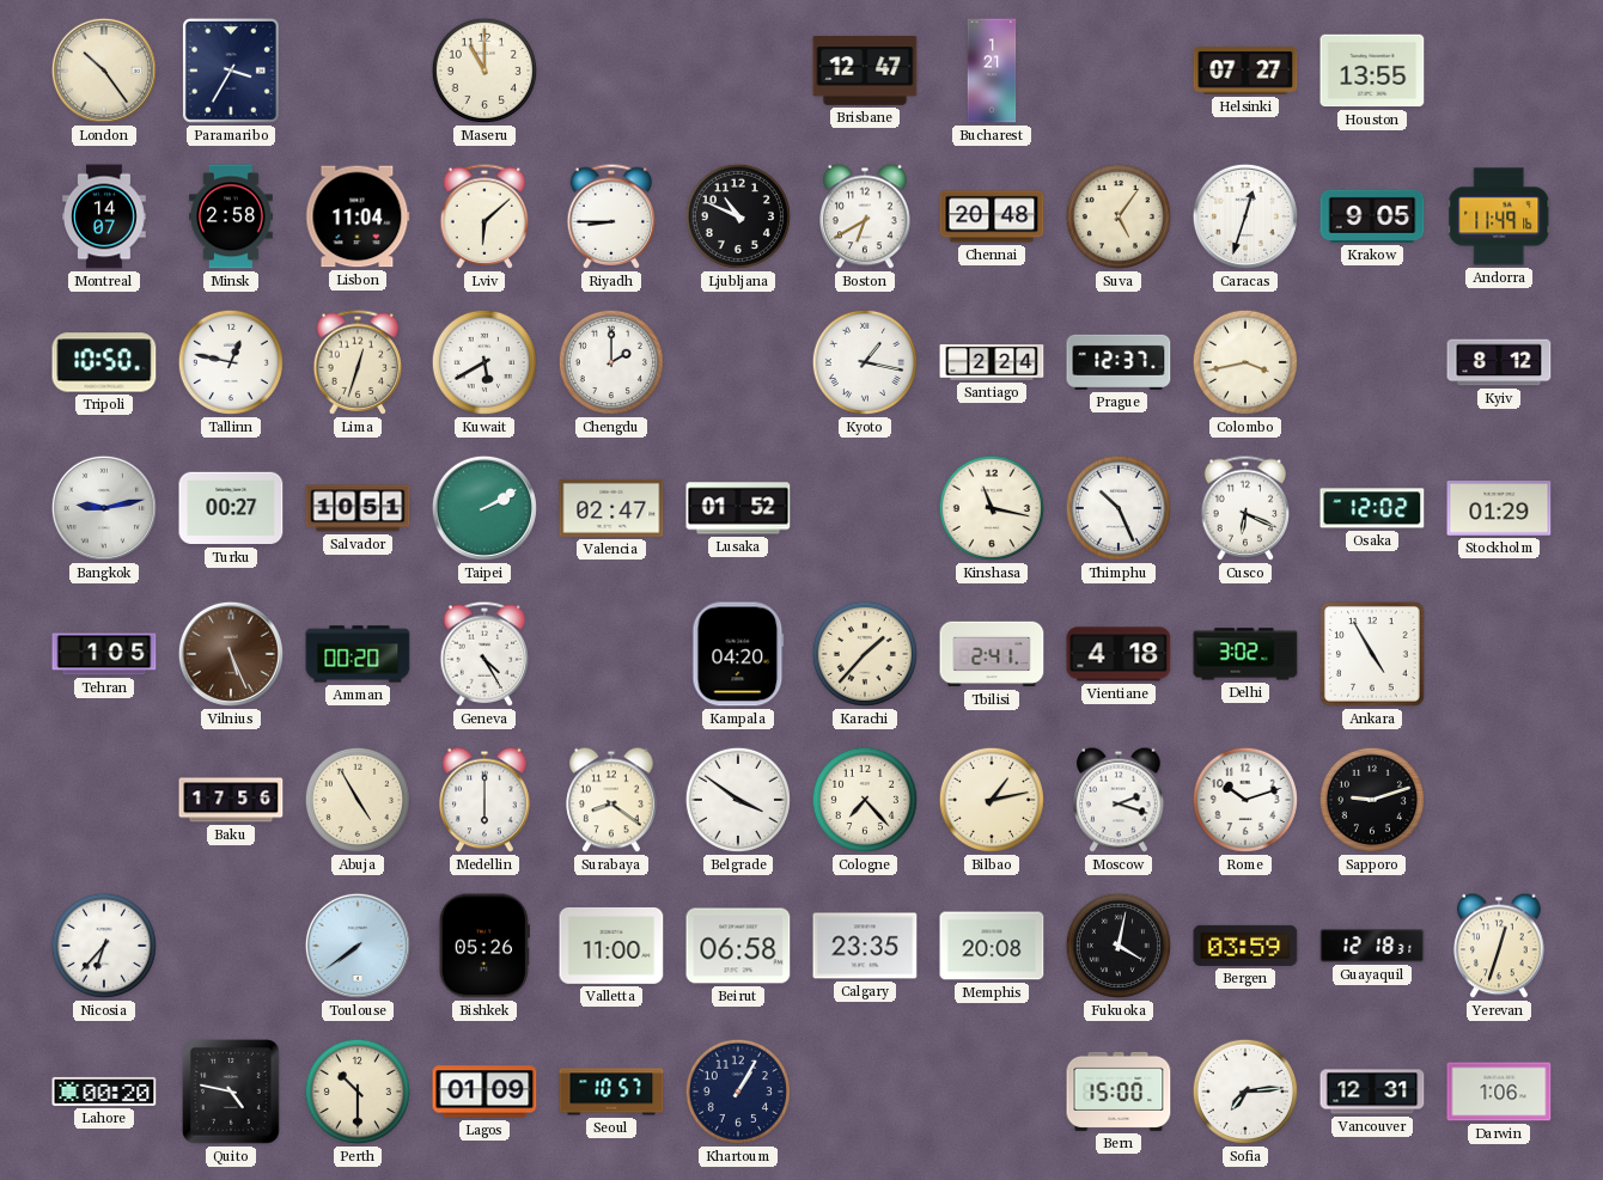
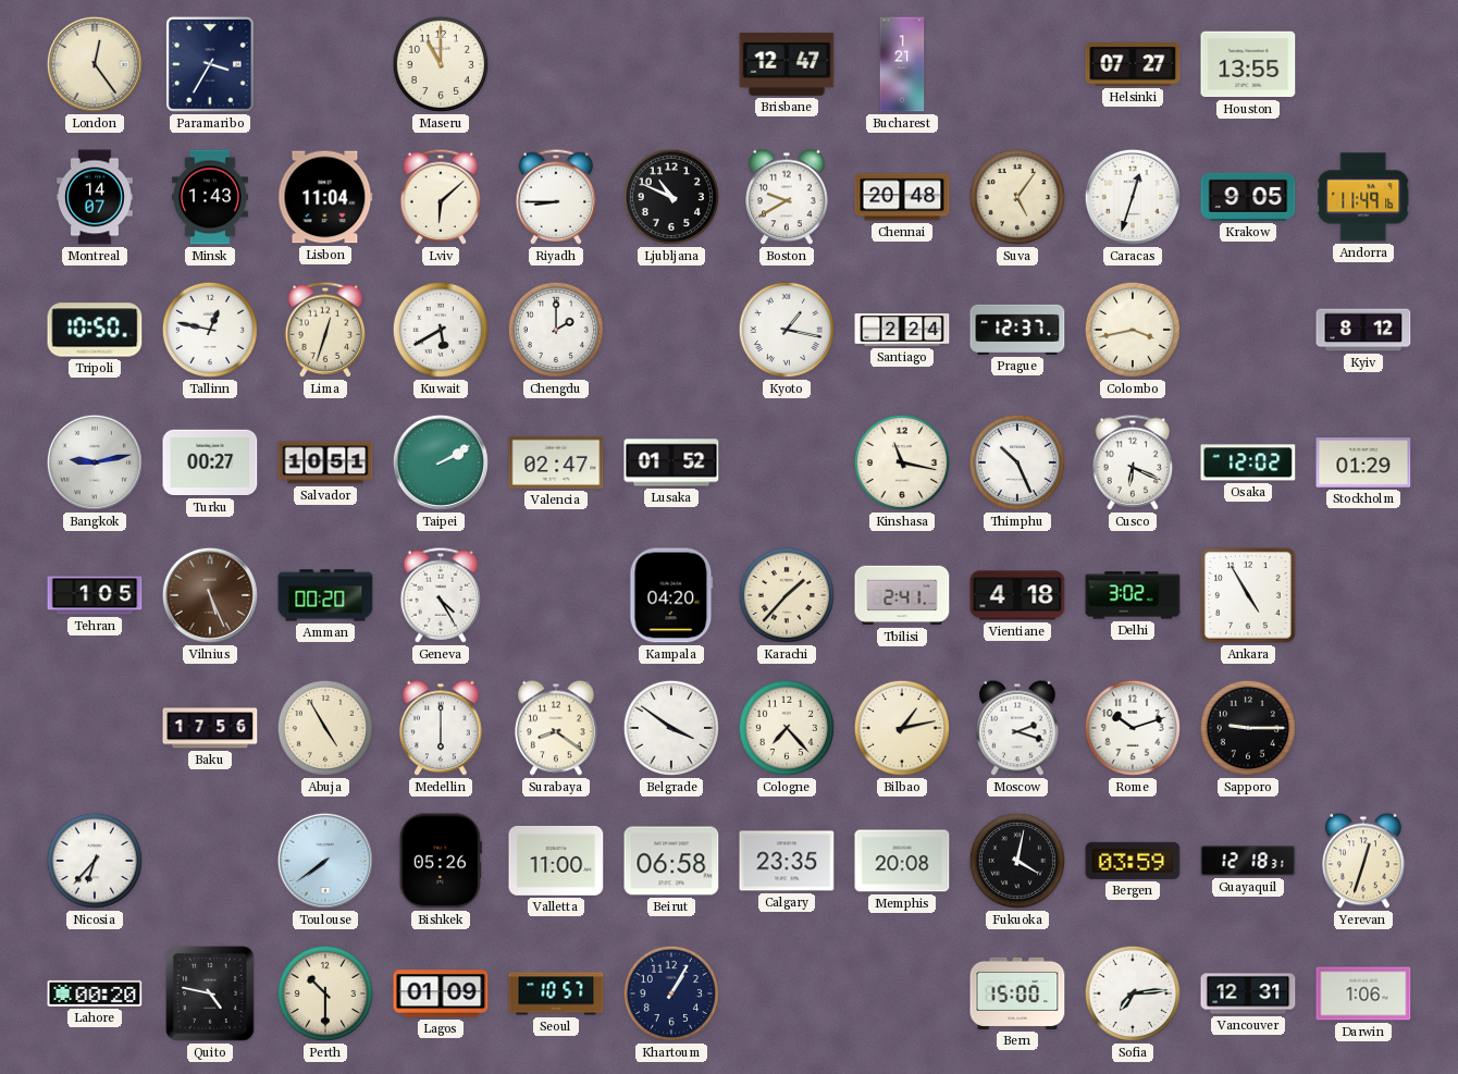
London: 10:24 -> 12:24 (95, 64)
Minsk: 2:58 -> 1:43 (210, 197)
Boston: 6:40 -> 9:40 (787, 197)
Sapporo: 9:12 -> 9:15 (1248, 728)
